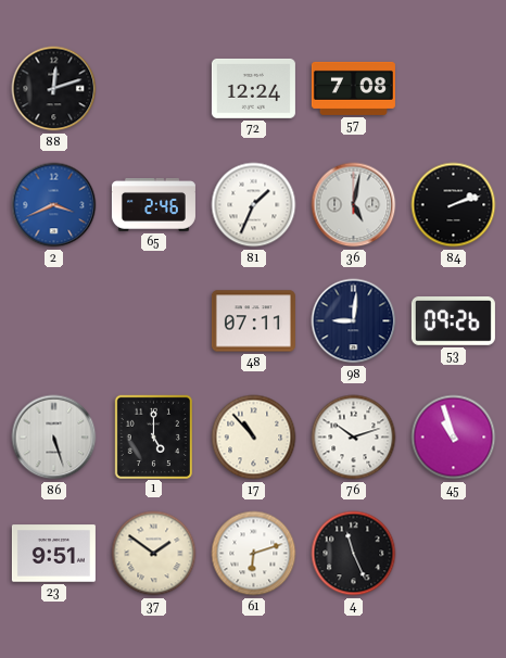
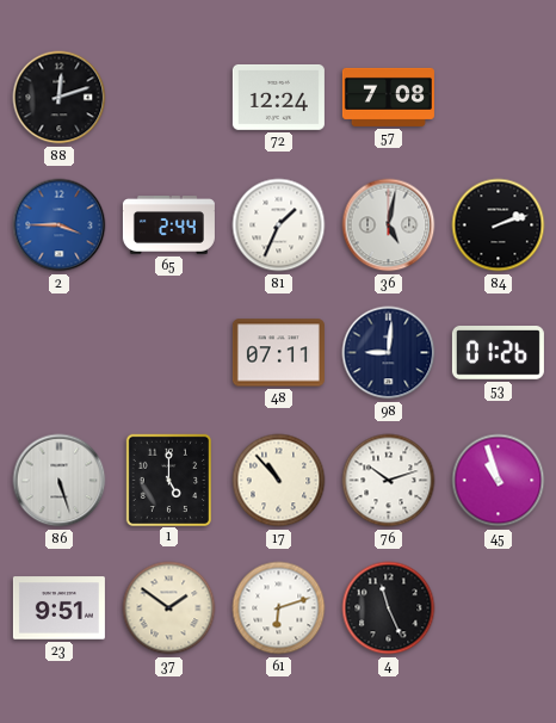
2: 3:41 -> 3:45 (60, 225)
65: 2:46 -> 2:44 (168, 225)
53: 09:26 -> 01:26 (498, 353)
